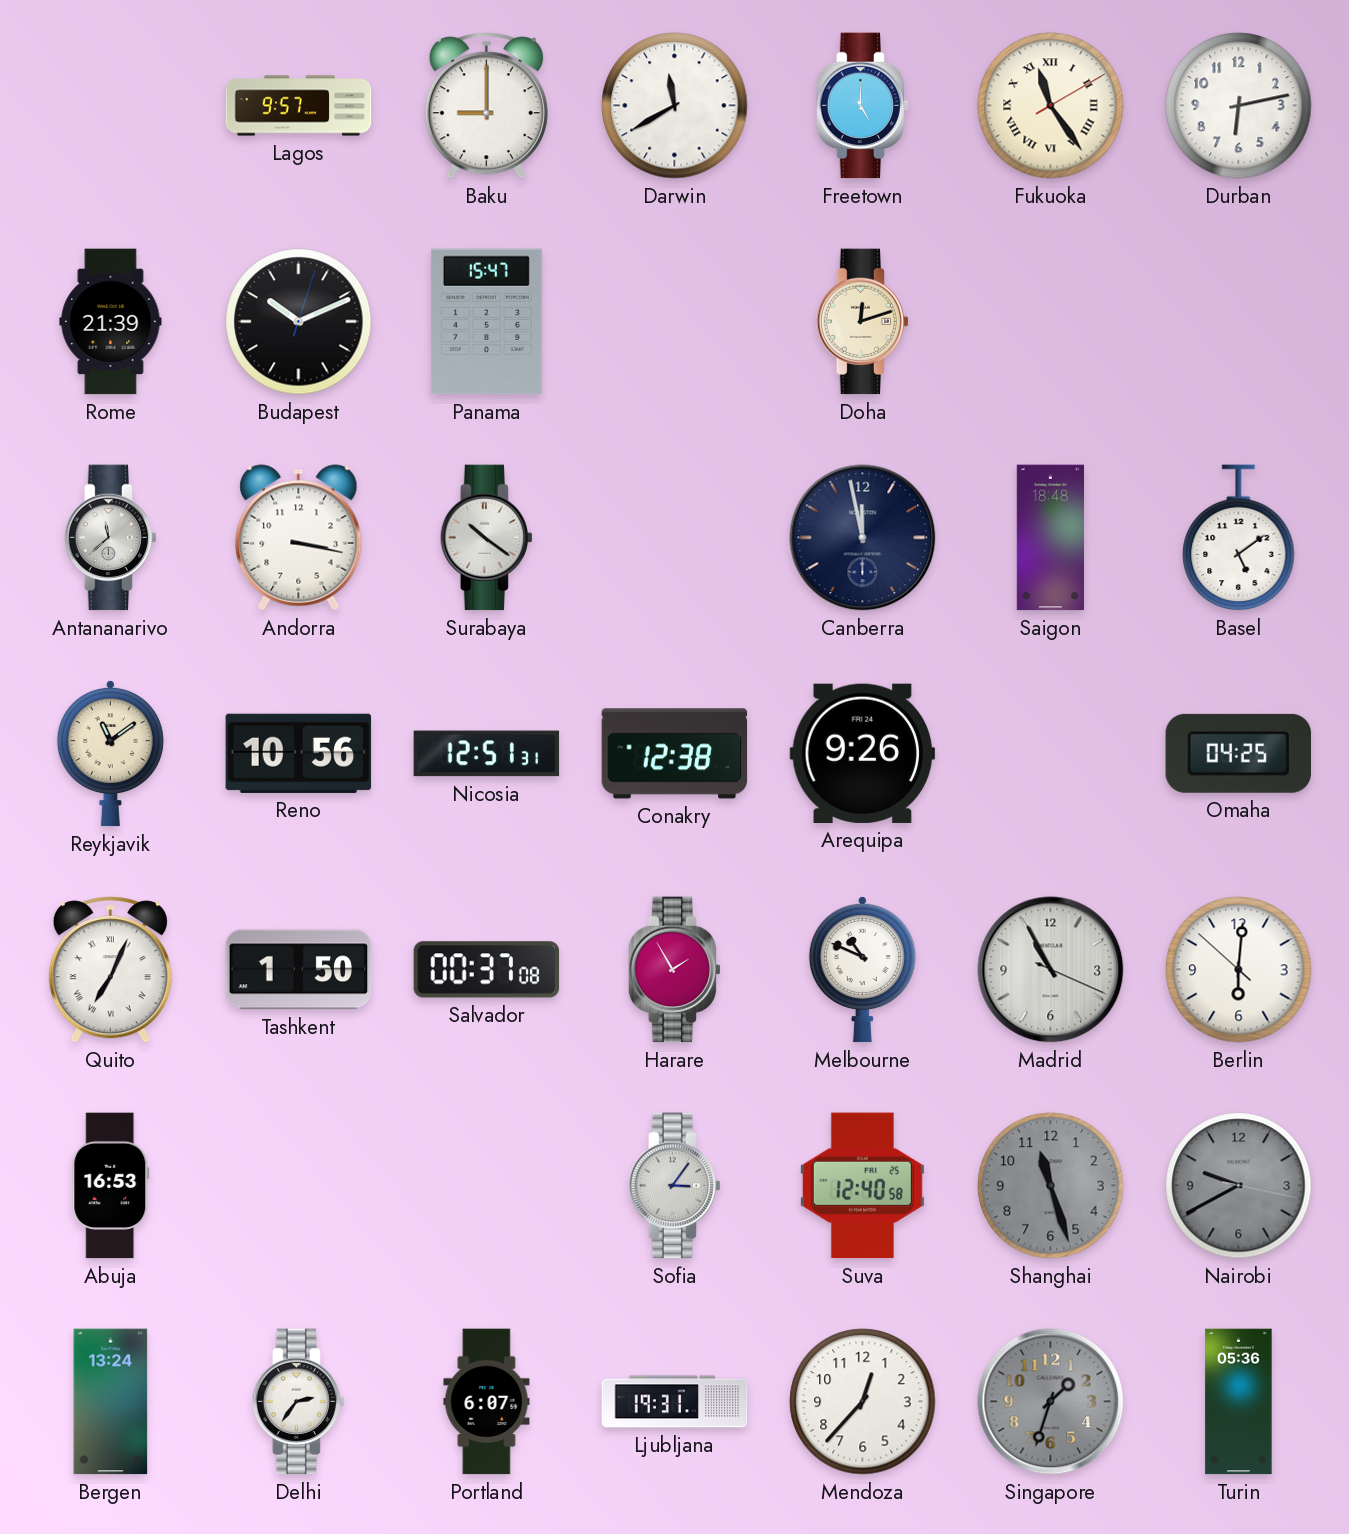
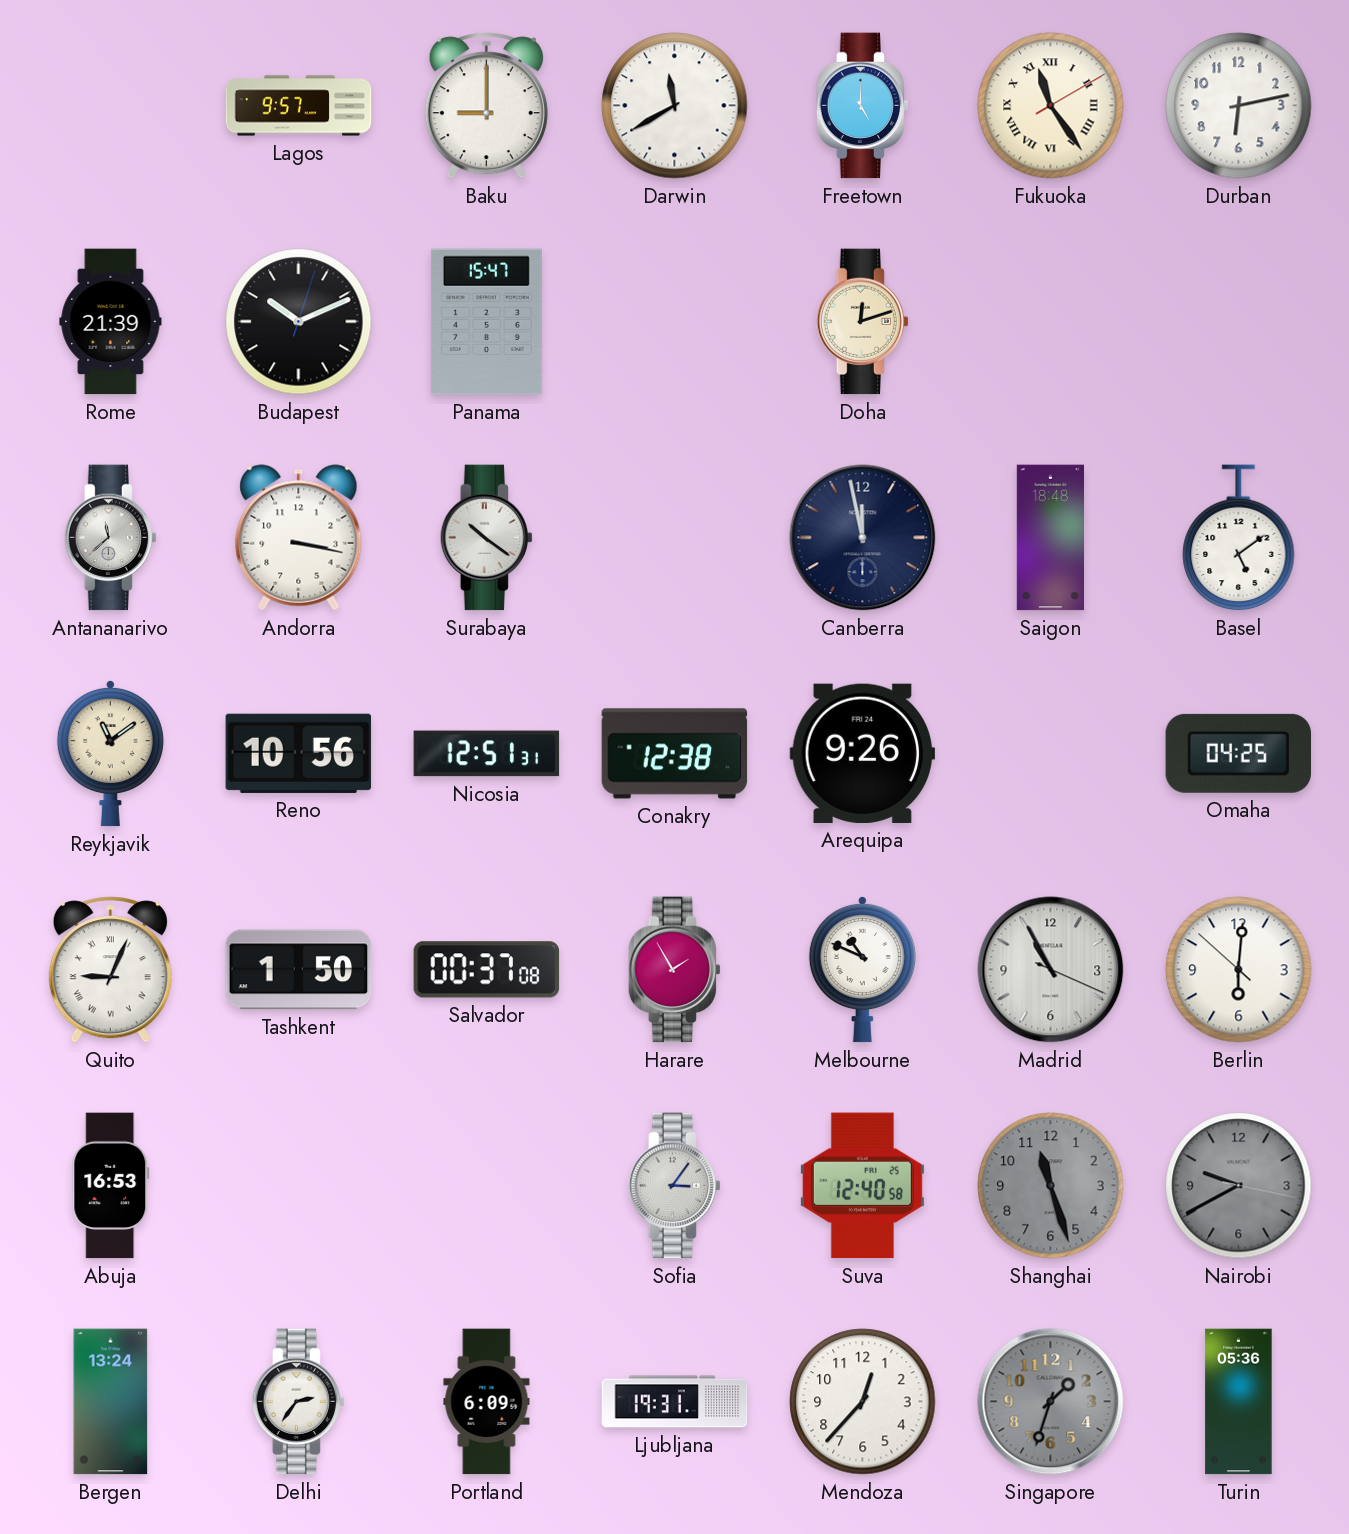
Quito: 7:04 -> 9:04 (110, 970)
Portland: 6:07 -> 6:09 (487, 1402)
